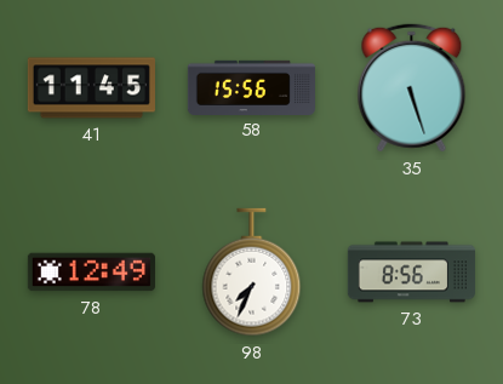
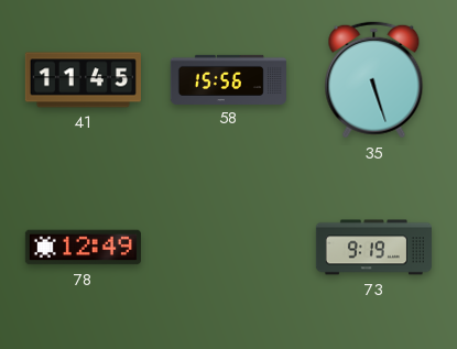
98: 7:34 -> none (252, 273)
73: 8:56 -> 9:19 (373, 248)
